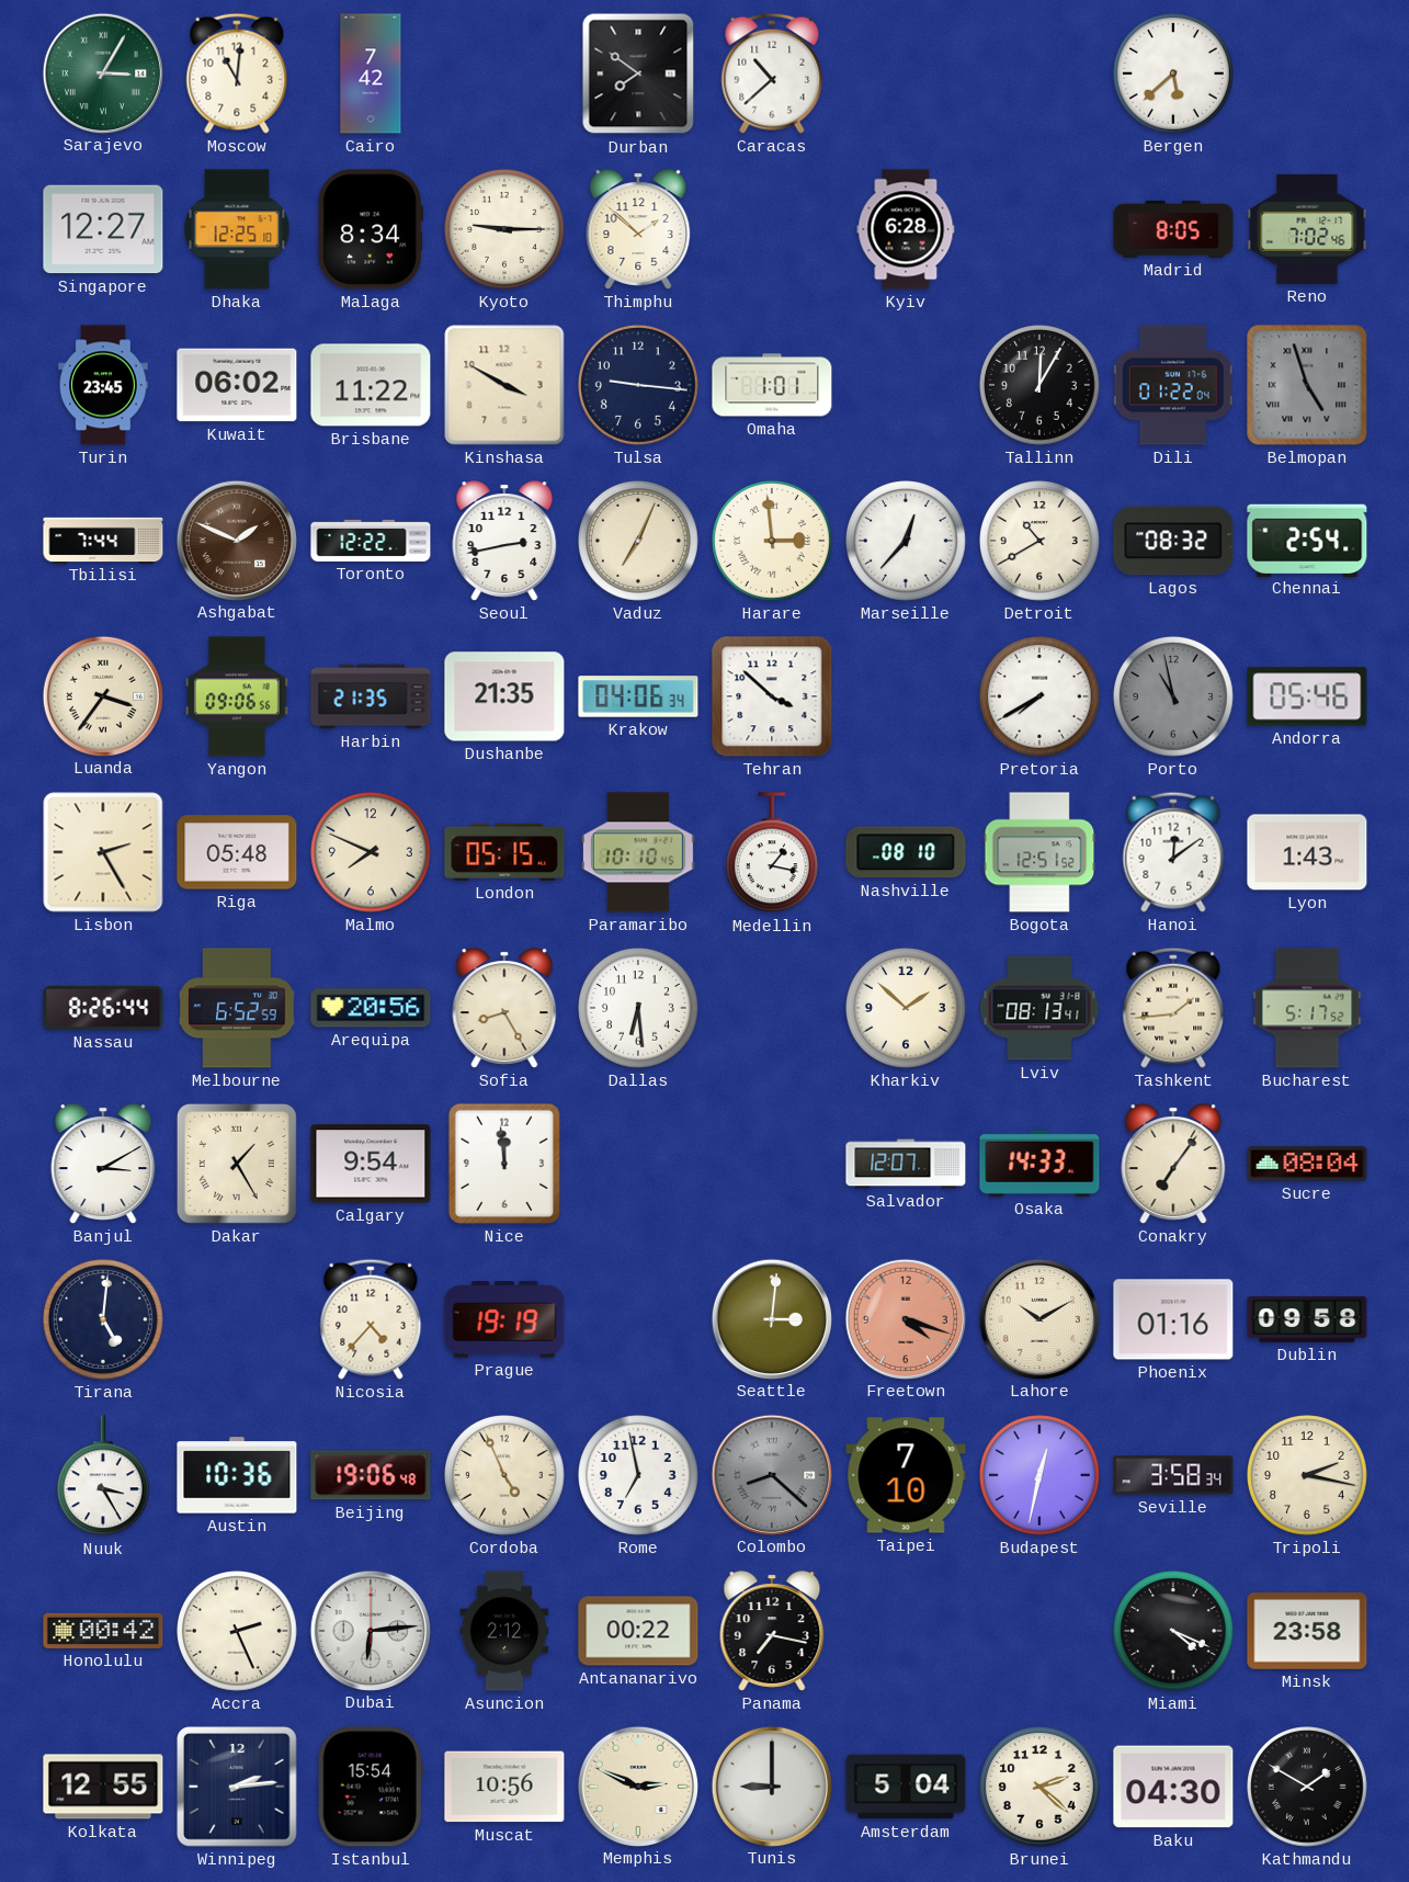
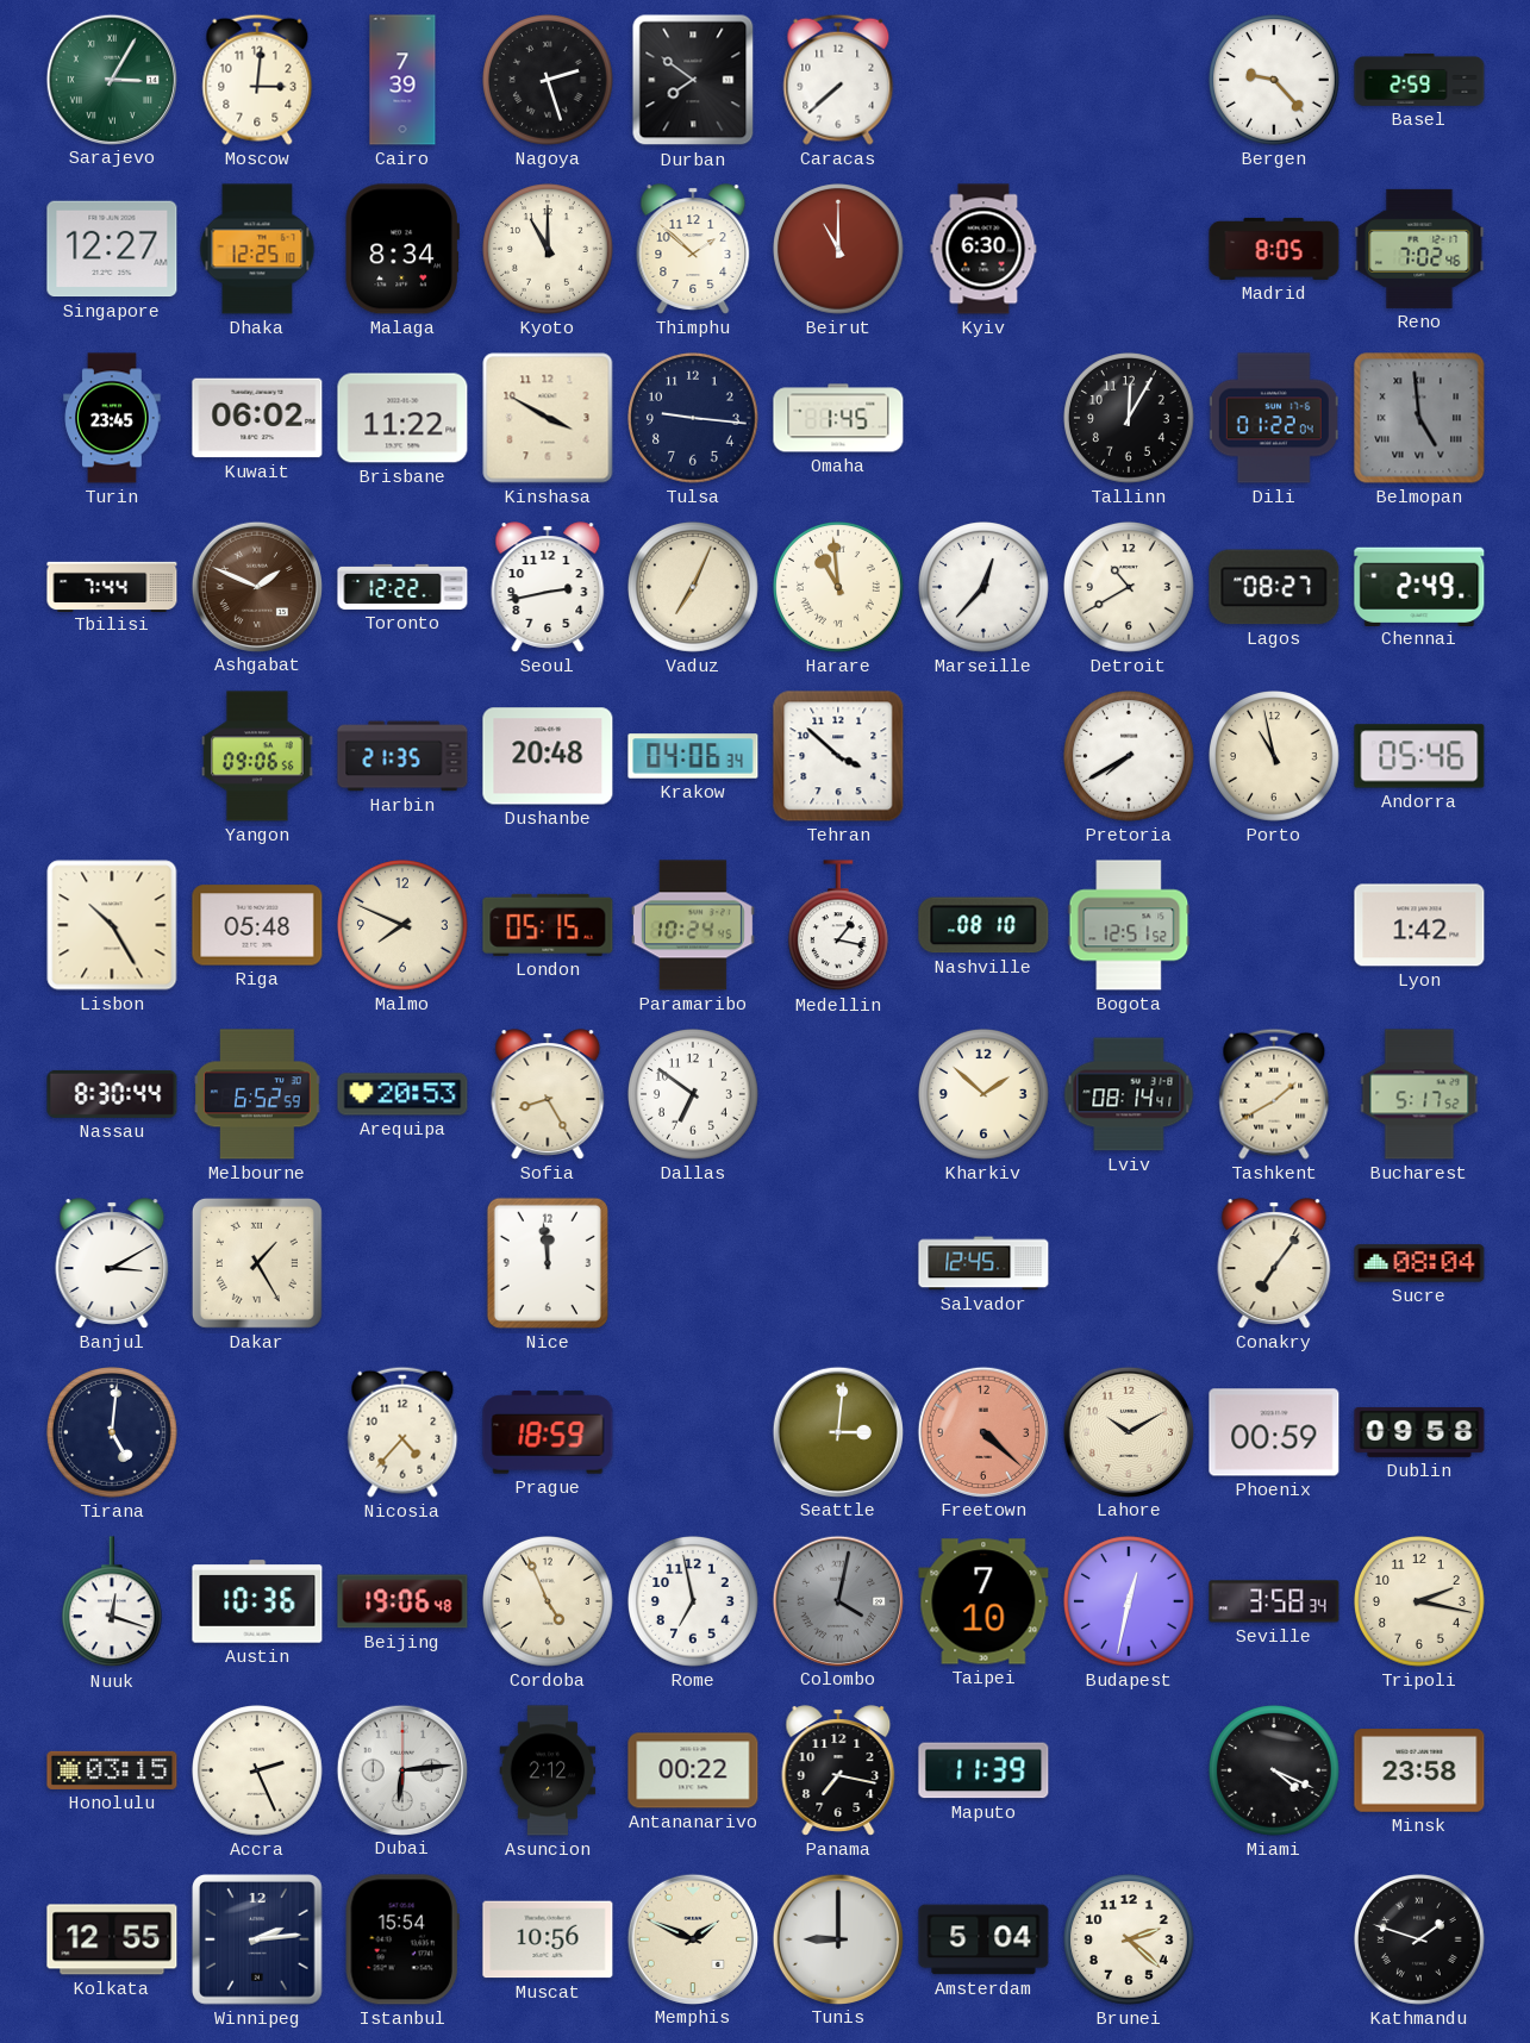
Moscow: 11:01 -> 3:01 (257, 80)
Cairo: 7:42 -> 7:39 (402, 80)
Nagoya: none -> 2:27 (549, 81)
Caracas: 10:38 -> 7:38 (838, 80)
Bergen: 5:38 -> 9:23 (1275, 81)
Basel: none -> 2:59 (1419, 80)
Kyoto: 9:15 -> 11:00 (549, 250)
Beirut: none -> 11:00 (839, 250)
Kyiv: 6:28 -> 6:30 (983, 249)
Omaha: 1:01 -> 1:45 (838, 418)
Belmopan: 4:57 -> 4:59 (1419, 418)
Harare: 2:59 -> 10:59 (839, 588)
Lagos: 08:32 -> 08:27 (1274, 587)
Chennai: 2:54 -> 2:49 (1419, 586)
Luanda: 3:36 -> none (102, 695)
Dushanbe: 21:35 -> 20:48 (548, 756)
Porto dial: grey -> cream (1275, 757)
Lisbon: 2:25 -> 10:25 (112, 925)
Paramaribo: 10:10 -> 10:24 (693, 925)
Hanoi: 12:09 -> none (1173, 852)
Lyon: 1:43 -> 1:42 (1419, 925)
Nassau: 8:26 -> 8:30 (112, 1094)
Arequipa: 20:56 -> 20:53 (402, 1094)
Dallas: 6:29 -> 6:51 (694, 1095)
Lviv: 08:13 -> 08:14 (1129, 1094)
Tashkent: 1:44 -> 1:40 (1274, 1094)
Calgary: 9:54 -> none (371, 1164)
Salvador: 12:07 -> 12:45 (983, 1263)
Osaka: 14:33 -> none (1039, 1164)
Prague: 19:19 -> 18:59 (548, 1432)
Freetown: 4:18 -> 4:22 (982, 1431)
Phoenix: 01:16 -> 00:59 (1274, 1432)
Nuuk: 3:25 -> 12:18 (112, 1602)
Colombo: 8:22 -> 4:02 (837, 1600)
Honolulu: 00:42 -> 03:15 (112, 1770)
Maputo: none -> 11:39 (983, 1770)
Memphis: 2:49 -> 1:49 (692, 1938)
Baku: 04:30 -> none (1173, 1787)
Kathmandu: 1:50 -> 1:48 (1420, 1941)
